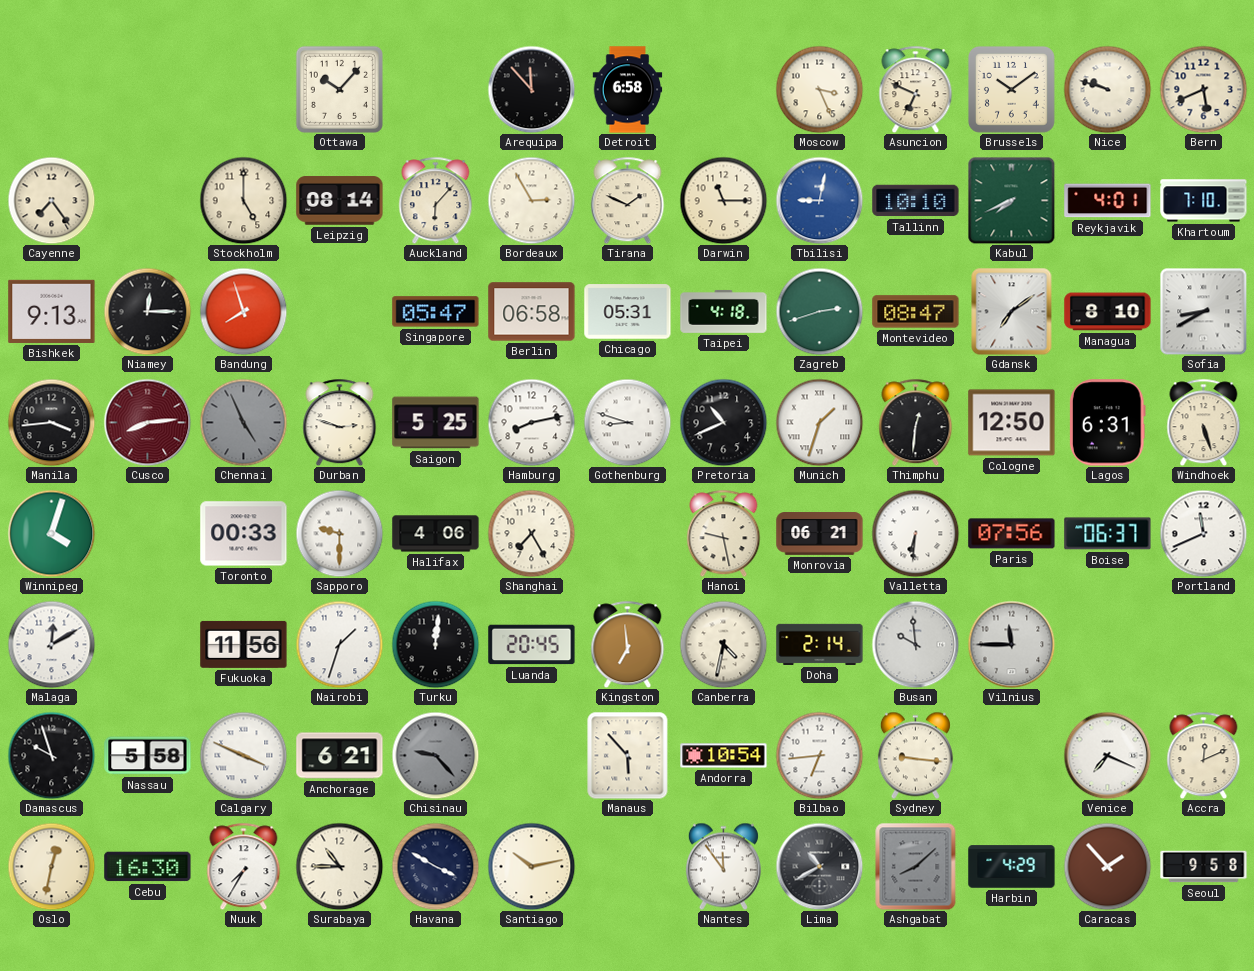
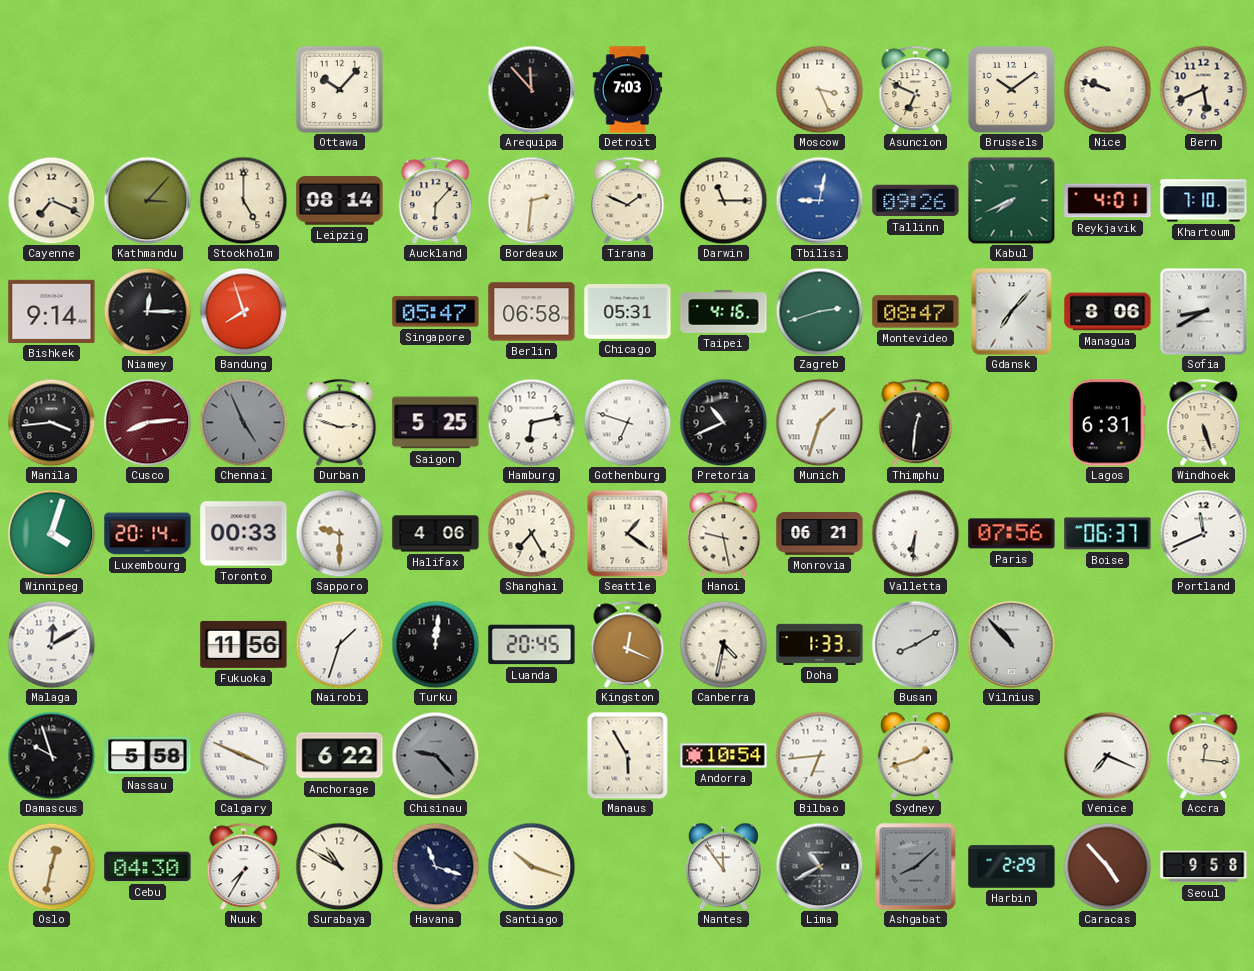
Detroit: 6:58 -> 7:03 (628, 90)
Cayenne: 7:24 -> 7:19 (51, 200)
Kathmandu: none -> 3:07 (147, 200)
Bordeaux: 2:55 -> 2:31 (531, 200)
Tallinn: 10:10 -> 09:26 (916, 201)
Bishkek: 9:13 -> 9:14 (52, 311)
Taipei: 4:18 -> 4:16 (724, 311)
Gdansk: 7:09 -> 7:07 (1012, 311)
Managua: 8:10 -> 8:06 (1108, 312)
Hamburg: 8:13 -> 6:13 (531, 422)
Gothenburg: 8:48 -> 6:48 (627, 422)
Cologne: 12:50 -> none (1012, 423)
Luxembourg: none -> 20:14 (148, 534)
Seattle: none -> 1:21 (628, 533)
Kingston: 6:59 -> 12:19 (628, 644)
Doha: 2:14 -> 1:33 (820, 644)
Busan: 9:59 -> 8:10 (915, 644)
Vilnius: 11:45 -> 10:53 (1011, 644)
Anchorage: 6:21 -> 6:22 (340, 756)
Manaus: 5:53 -> 5:55 (628, 755)
Sydney: 9:16 -> 1:42 (915, 755)
Accra: 12:11 -> 12:16 (1204, 755)
Cebu: 16:30 -> 04:30 (148, 867)
Surabaya: 10:45 -> 10:50 (339, 866)
Havana: 3:50 -> 11:18 (435, 866)
Santiago: 10:13 -> 10:18 (531, 866)
Harbin: 4:29 -> 2:29 (1012, 867)
Caracas: 1:53 -> 4:53 (1107, 866)
